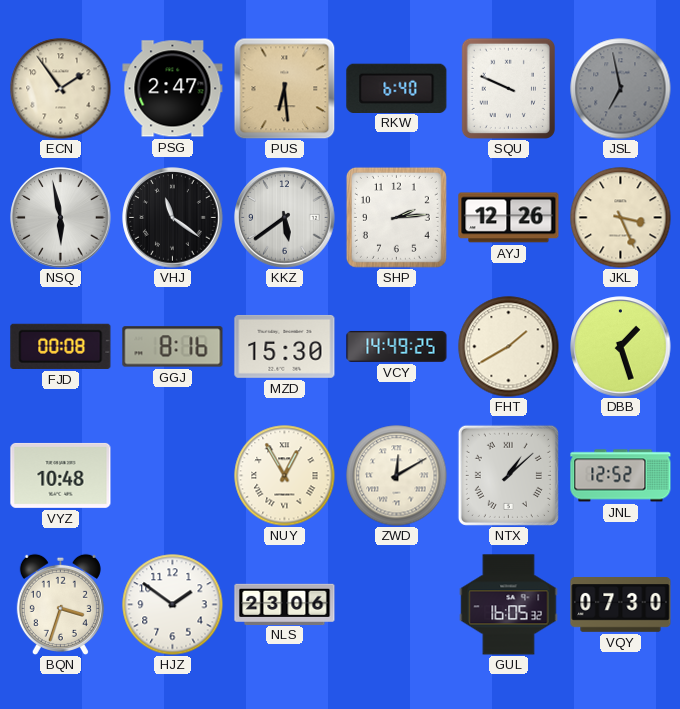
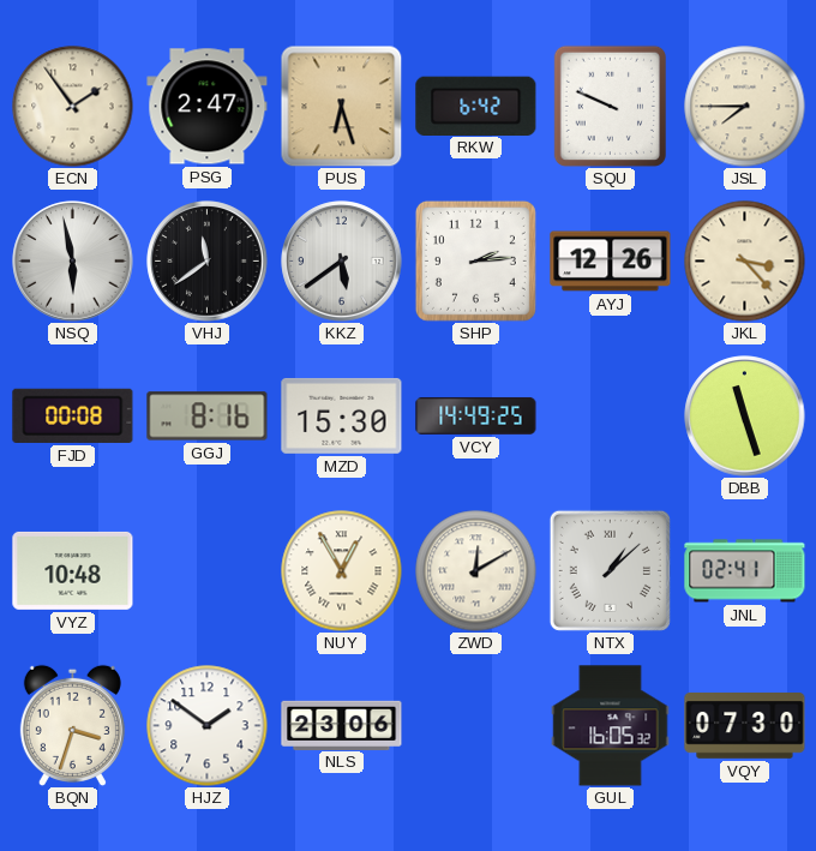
PUS: 6:29 -> 6:27 (341, 106)
RKW: 6:40 -> 6:42 (476, 106)
JSL: 6:58 -> 7:45 (745, 107)
JSL dial: grey -> cream (745, 107)
VHJ: 11:21 -> 11:39 (208, 262)
JKL: 3:26 -> 3:23 (745, 262)
FHT: 1:40 -> none (509, 347)
DBB: 1:27 -> 11:27 (745, 416)
JNL: 12:52 -> 02:41 (745, 571)
